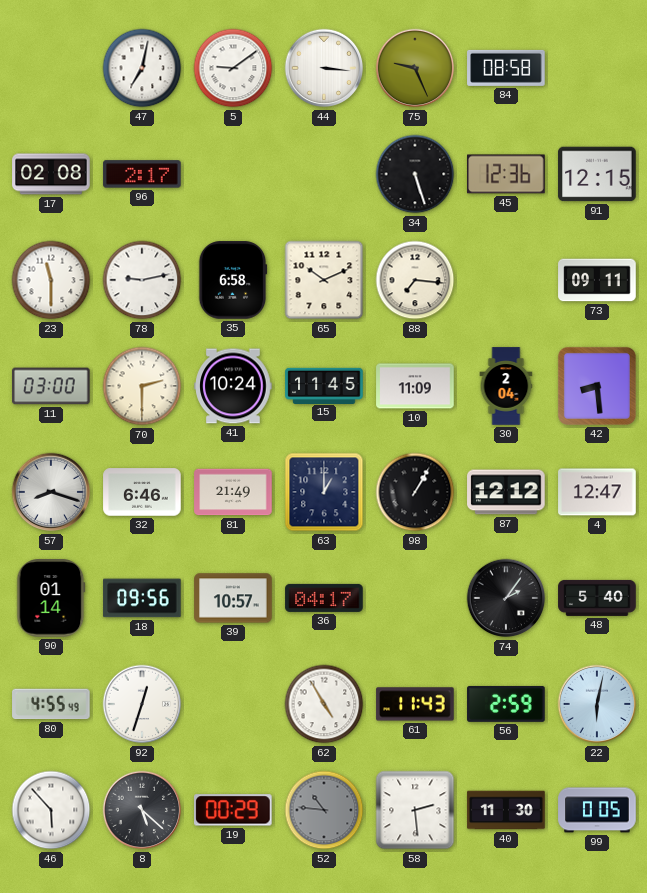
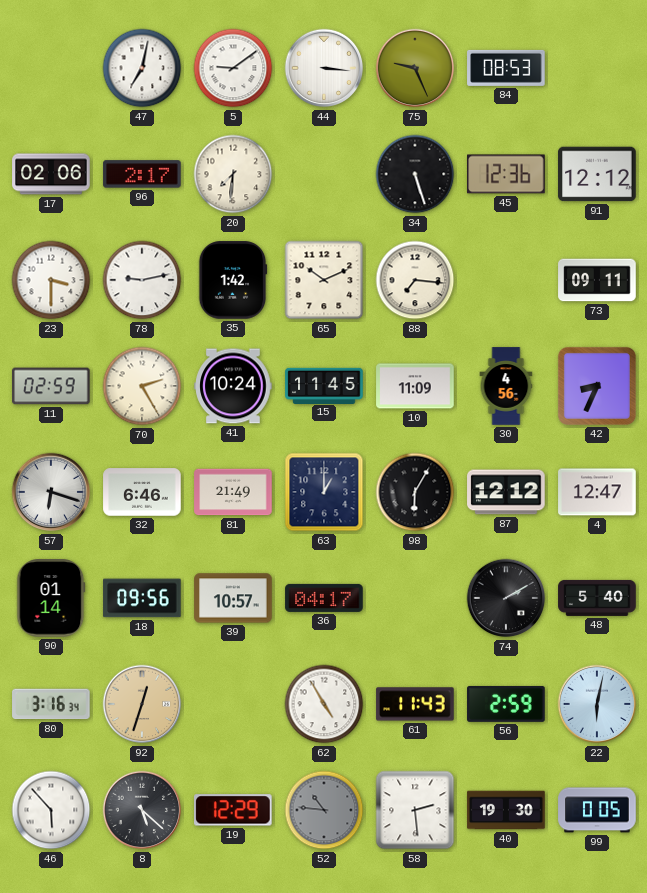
84: 08:58 -> 08:53 (506, 68)
17: 02:08 -> 02:06 (51, 174)
20: none -> 7:31 (233, 174)
91: 12:15 -> 12:12 (597, 174)
23: 11:30 -> 3:30 (51, 280)
35: 6:58 -> 1:42 (233, 280)
11: 03:00 -> 02:59 (51, 386)
70: 2:30 -> 2:25 (142, 386)
30: 2:04 -> 4:56 (506, 386)
42: 8:29 -> 8:34 (597, 386)
57: 8:18 -> 6:18 (51, 492)
98: 1:05 -> 6:05 (415, 492)
74: 2:06 -> 2:10 (506, 598)
80: 4:55 -> 3:16 (51, 704)
92 dial: white -> champagne (142, 704)
19: 00:29 -> 12:29 (234, 810)
40: 11:30 -> 19:30 (506, 810)
